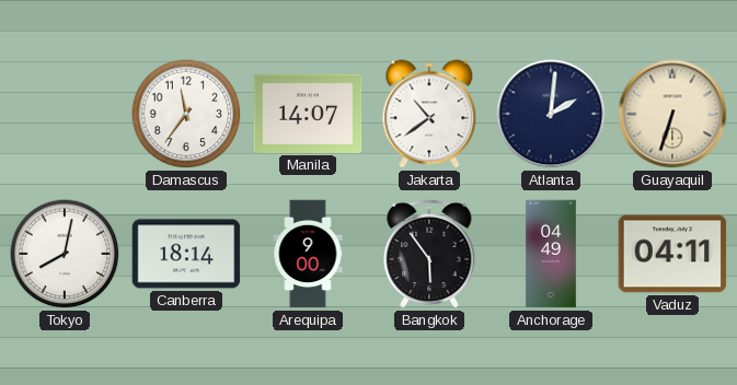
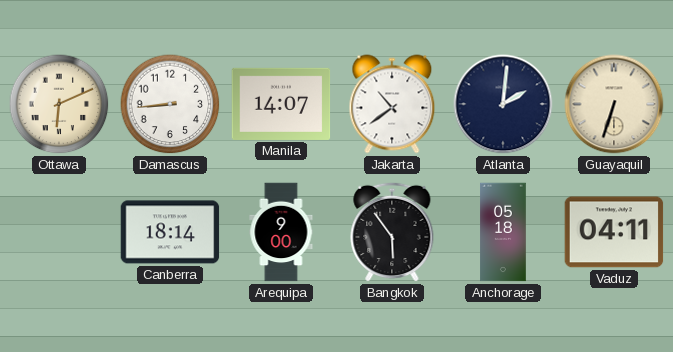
Ottawa: none -> 6:11 (59, 104)
Damascus: 11:36 -> 8:44 (170, 104)
Tokyo: 8:02 -> none (65, 254)
Anchorage: 04:49 -> 05:18 (503, 232)
